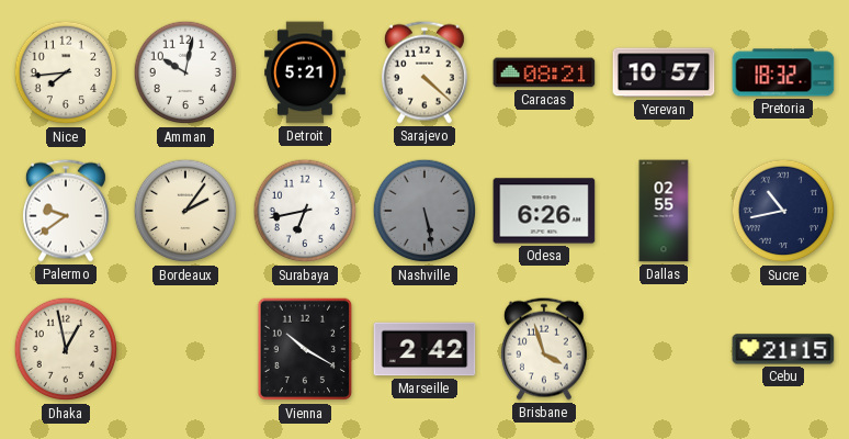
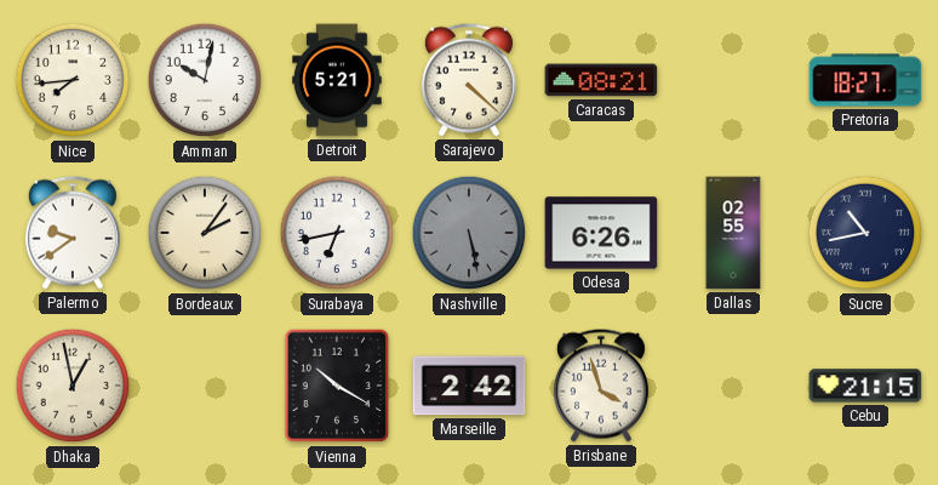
Yerevan: 10:57 -> none (664, 72)
Pretoria: 18:32 -> 18:27 (865, 80)
